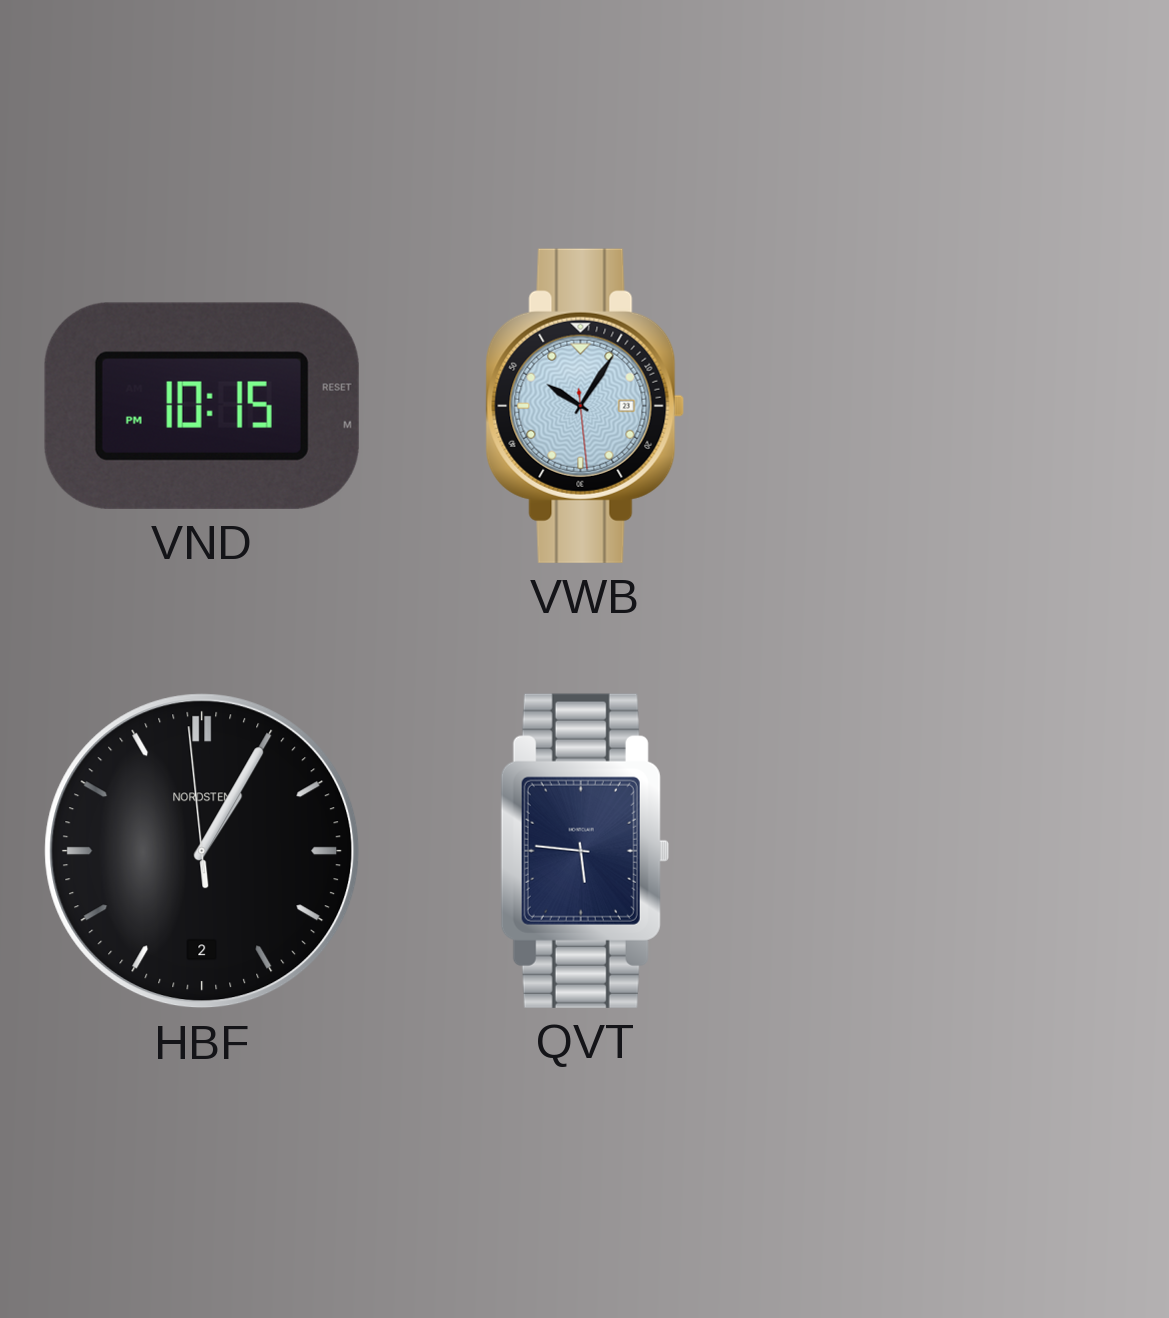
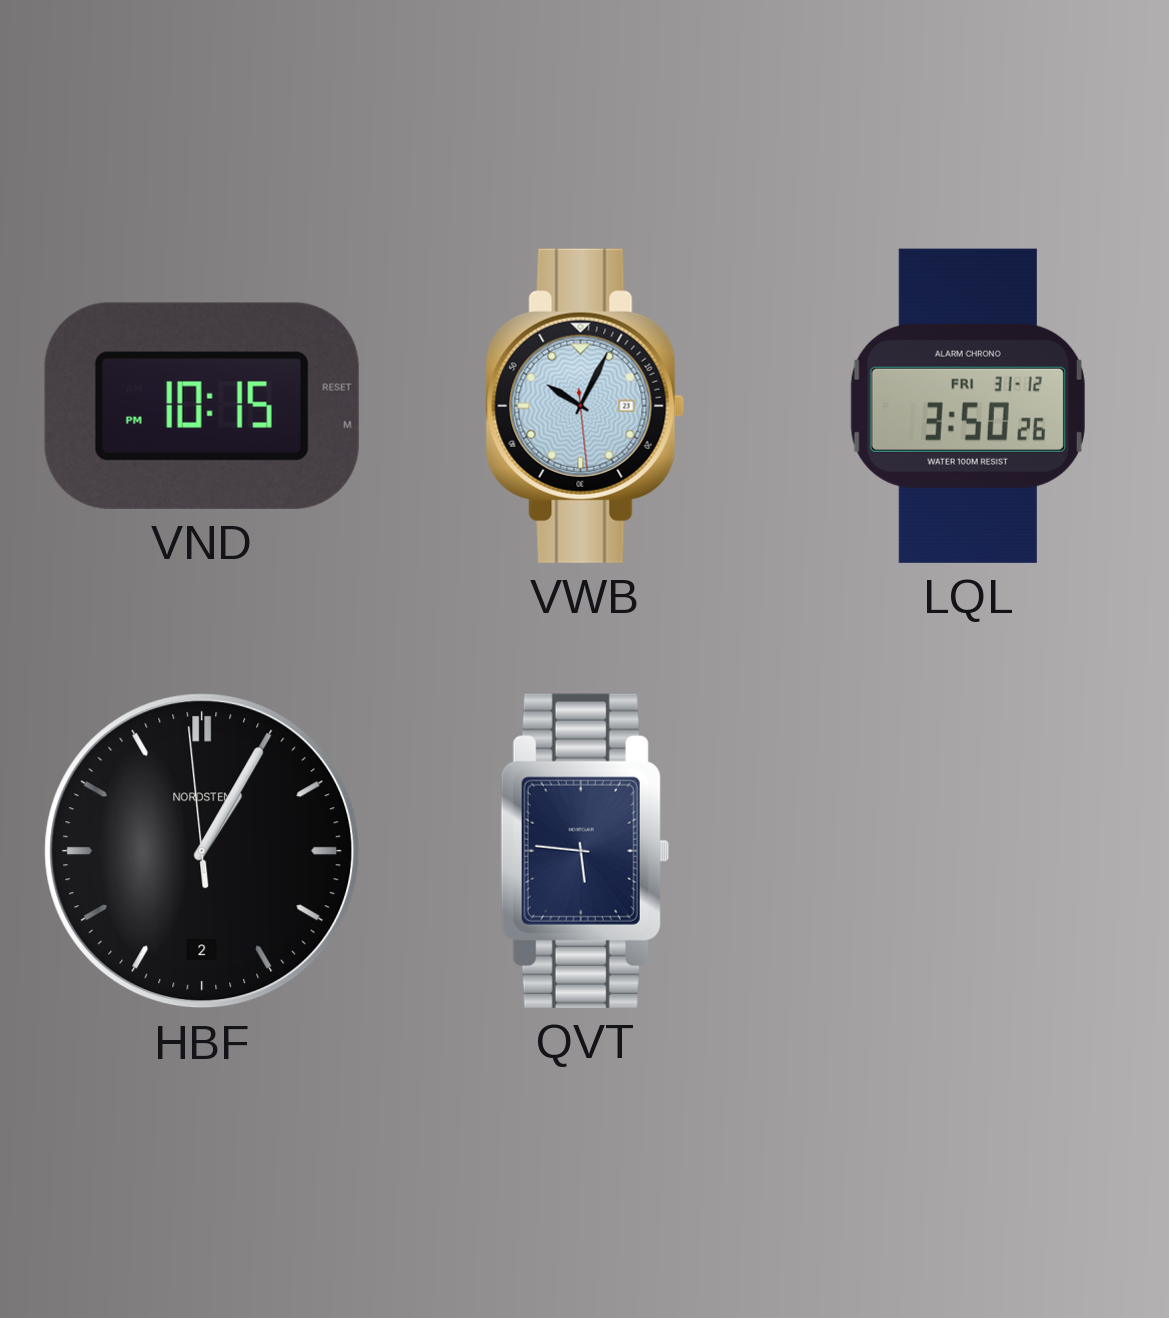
VWB: 10:05 -> 10:04 (585, 406)
LQL: none -> 3:50 (968, 406)
